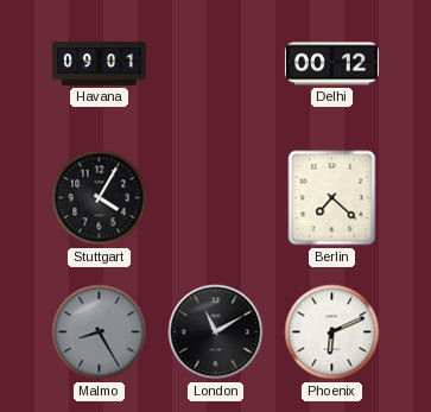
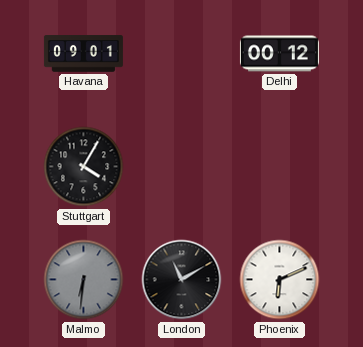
Berlin: 7:22 -> none (332, 198)
Malmo: 8:25 -> 6:31 (84, 280)
